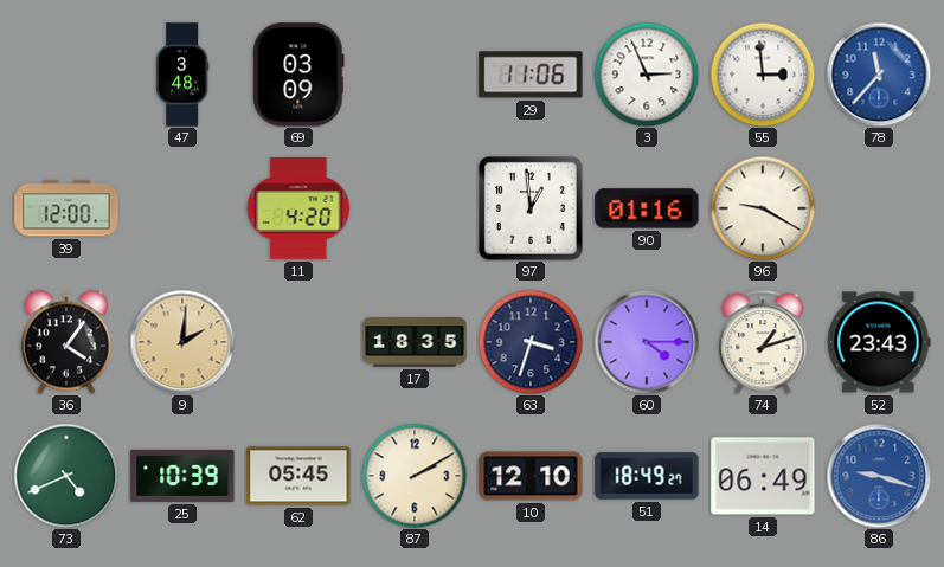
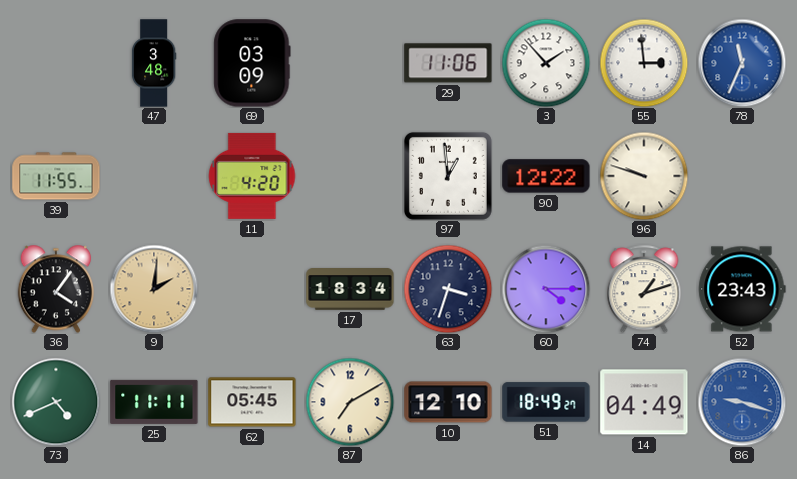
3: 2:56 -> 1:53 (546, 63)
78: 11:37 -> 11:34 (742, 63)
39: 12:00 -> 11:55 (56, 176)
90: 01:16 -> 12:22 (546, 176)
96: 9:20 -> 9:48 (644, 176)
17: 18:35 -> 18:34 (350, 289)
25: 10:39 -> 11:11 (154, 402)
87: 2:10 -> 7:10 (350, 402)
14: 06:49 -> 04:49 (644, 402)
